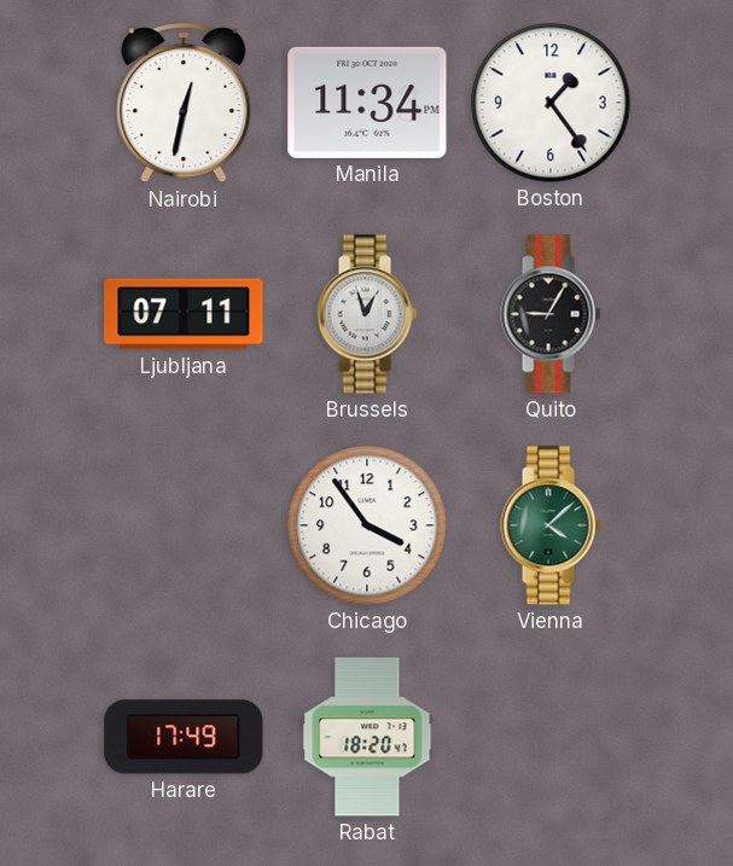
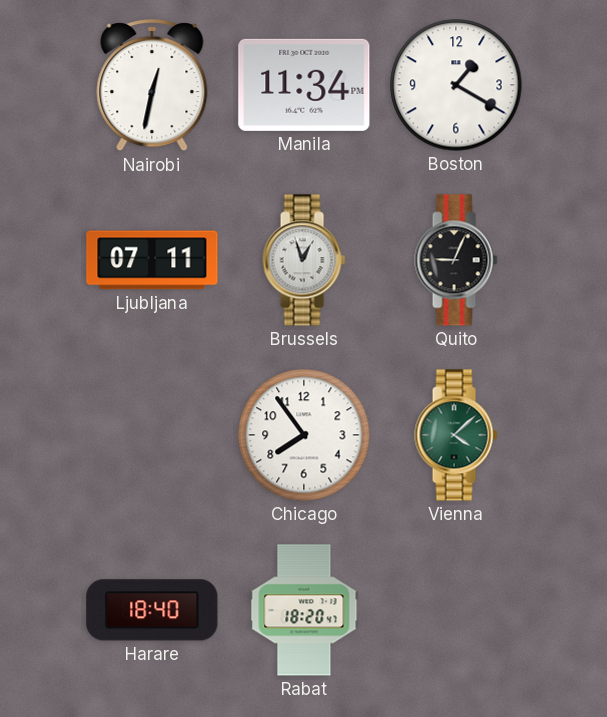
Boston: 1:24 -> 1:20 (456, 85)
Quito: 9:05 -> 9:04 (456, 260)
Chicago: 3:54 -> 7:54 (304, 435)
Harare: 17:49 -> 18:40 (152, 610)
